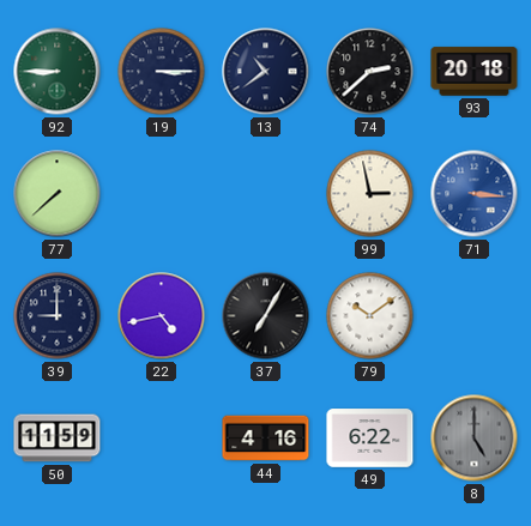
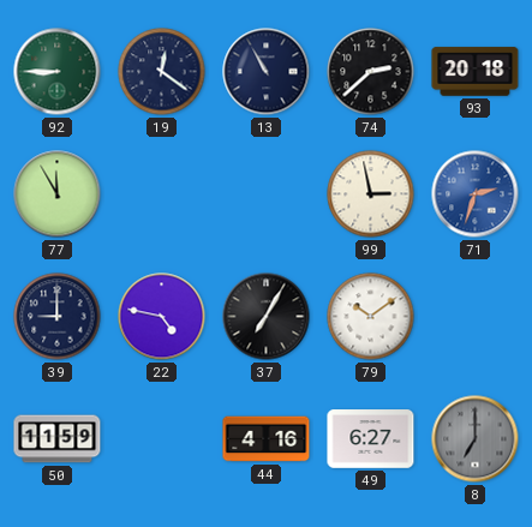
19: 3:15 -> 12:21 (162, 72)
13: 10:39 -> 10:55 (267, 72)
77: 7:38 -> 11:55 (58, 194)
71: 3:16 -> 2:33 (476, 194)
22: 4:43 -> 4:47 (162, 317)
49: 6:22 -> 6:27 (371, 439)
8: 5:00 -> 7:00 (476, 439)
